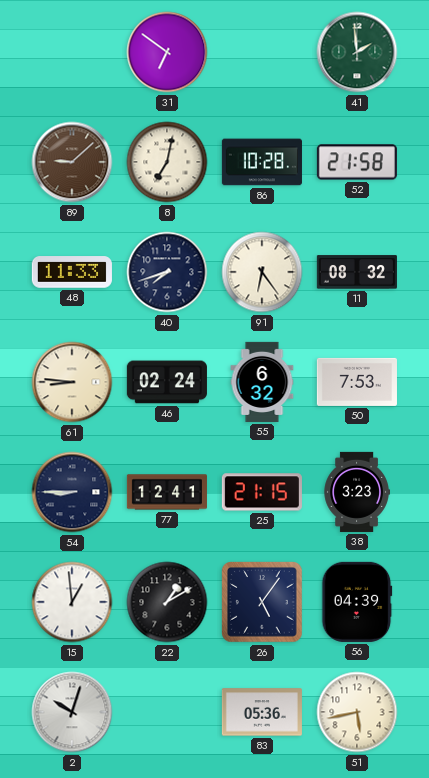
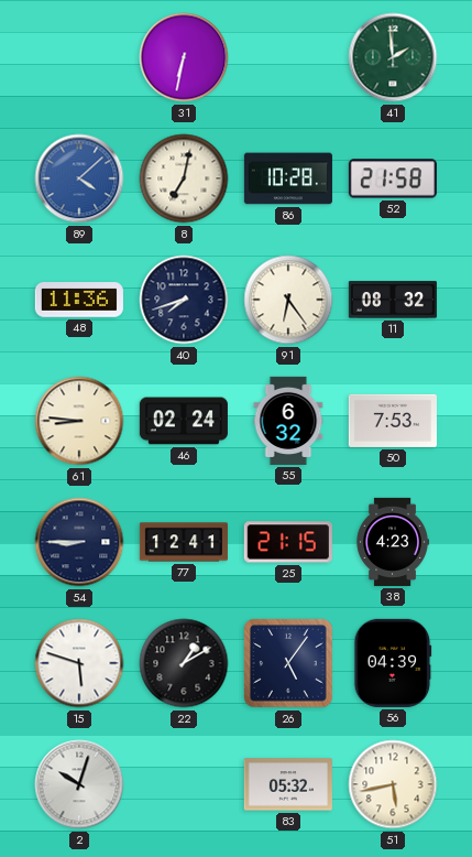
31: 6:51 -> 6:32 (184, 57)
89: 9:08 -> 4:08 (79, 178)
89 dial: brown -> blue (79, 178)
48: 11:33 -> 11:36 (79, 300)
38: 3:23 -> 4:23 (393, 542)
15: 12:59 -> 5:48 (79, 663)
83: 05:36 -> 05:32 (288, 784)
